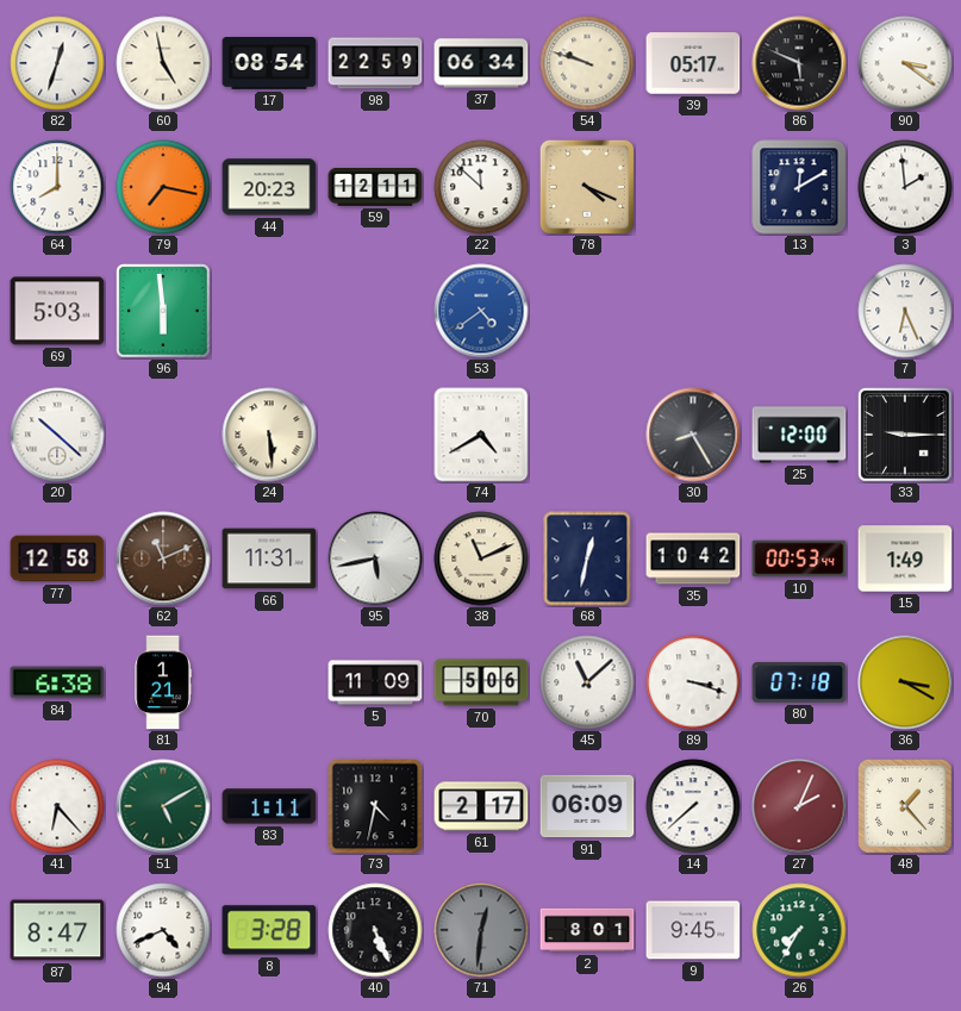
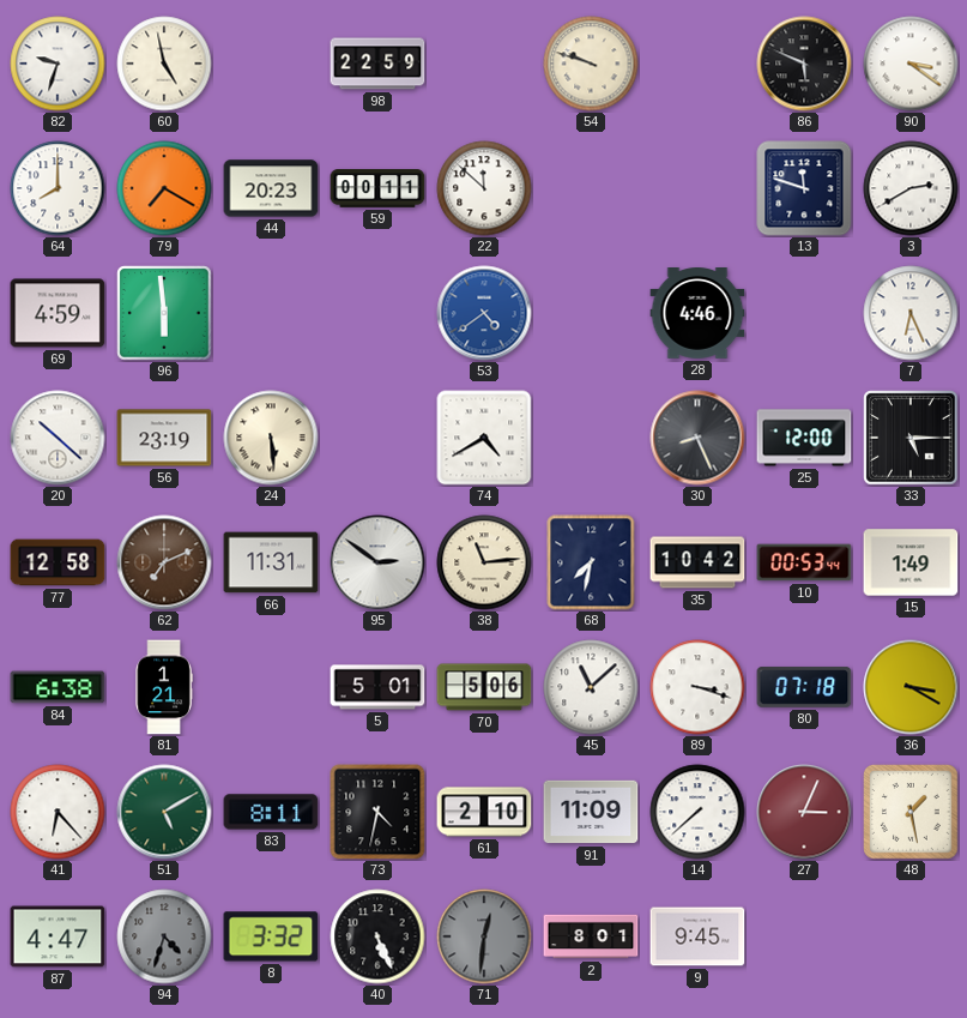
82: 12:33 -> 9:33 (58, 64)
17: 08:54 -> none (269, 63)
37: 06:34 -> none (481, 63)
39: 05:17 -> none (693, 63)
79: 7:17 -> 7:20 (164, 188)
59: 12:11 -> 00:11 (377, 189)
78: 4:19 -> none (587, 187)
13: 12:10 -> 11:48 (804, 188)
3: 1:59 -> 2:40 (911, 188)
69: 5:03 -> 4:59 (58, 313)
28: none -> 4:46 (697, 314)
56: none -> 23:19 (164, 438)
30: 8:25 -> 8:26 (697, 438)
33: 9:15 -> 5:15 (911, 438)
62: 11:11 -> 7:11 (164, 562)
95: 5:43 -> 2:51 (377, 562)
38: 11:11 -> 11:14 (484, 562)
68: 12:32 -> 7:32 (591, 562)
5: 11:09 -> 5:01 (377, 687)
83: 1:11 -> 8:11 (271, 812)
61: 2:17 -> 2:10 (484, 812)
91: 06:09 -> 11:09 (591, 812)
27: 2:04 -> 3:04 (804, 812)
48: 1:23 -> 1:28 (912, 813)
87: 8:47 -> 4:47 (58, 936)
94: 4:41 -> 4:33 (164, 936)
94 dial: white -> grey (164, 936)
8: 3:28 -> 3:32 (271, 936)
26: 7:35 -> none (799, 930)
